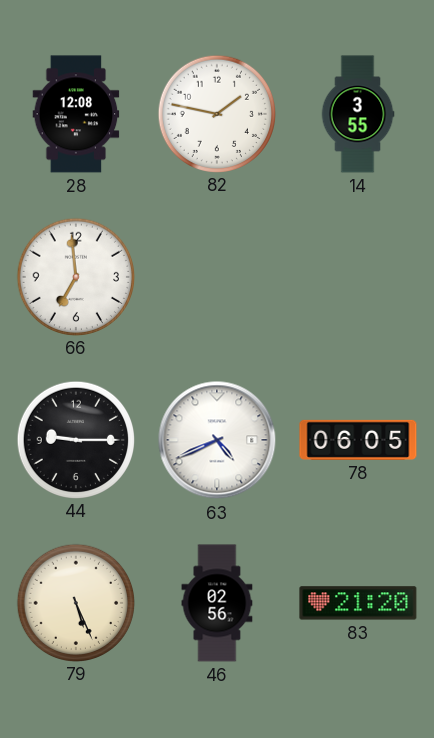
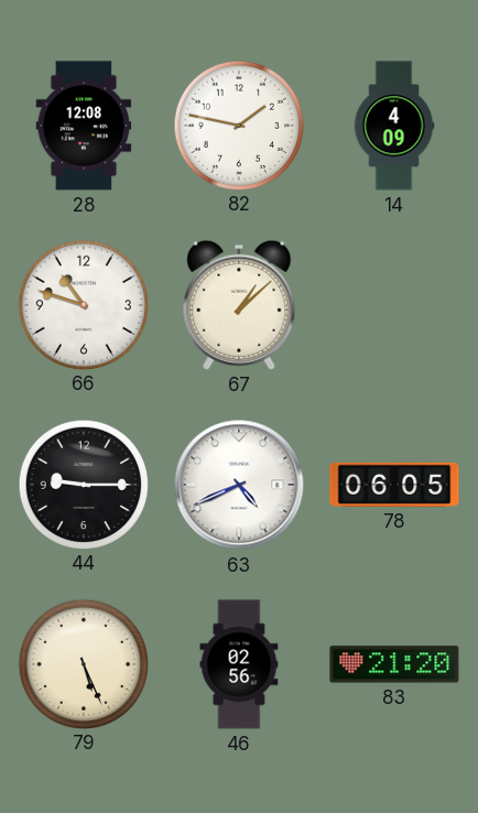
14: 3:55 -> 4:09 (394, 126)
66: 6:59 -> 10:48 (83, 304)
67: none -> 1:08 (239, 305)
